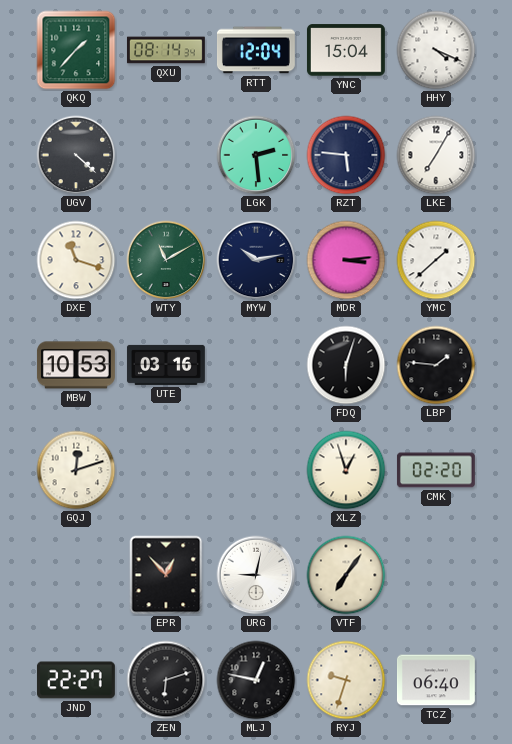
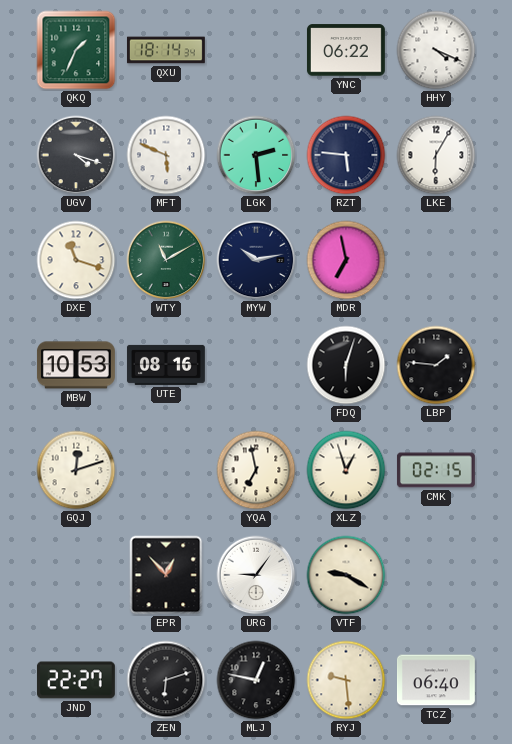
QKQ: 1:37 -> 1:34 (76, 50)
QXU: 08:14 -> 18:14 (166, 50)
RTT: 12:04 -> none (256, 50)
YNC: 15:04 -> 06:22 (346, 50)
UGV: 4:22 -> 4:18 (76, 155)
MFT: none -> 5:49 (166, 155)
LKE: 7:05 -> 6:05 (436, 155)
MDR: 3:14 -> 6:58 (346, 260)
YMC: 1:38 -> none (436, 260)
UTE: 03:16 -> 08:16 (166, 365)
YQA: none -> 6:58 (256, 470)
CMK: 02:20 -> 02:15 (436, 470)
URG: 9:02 -> 9:06 (256, 575)
VTF: 7:06 -> 9:20 (346, 575)
RYJ: 9:33 -> 9:29 (346, 680)
